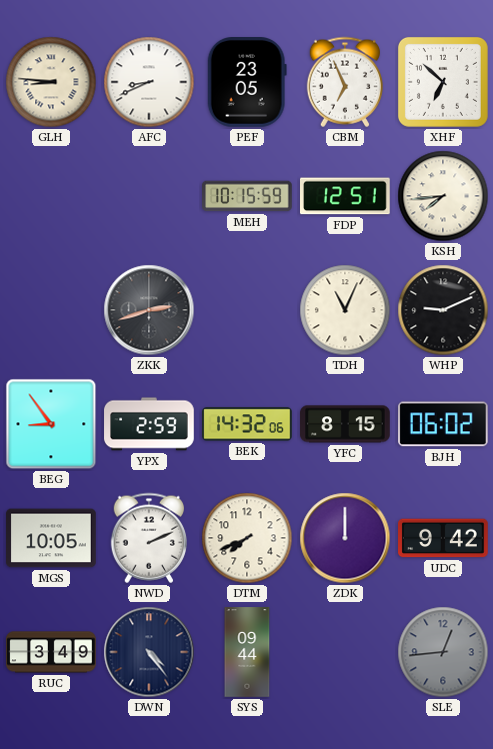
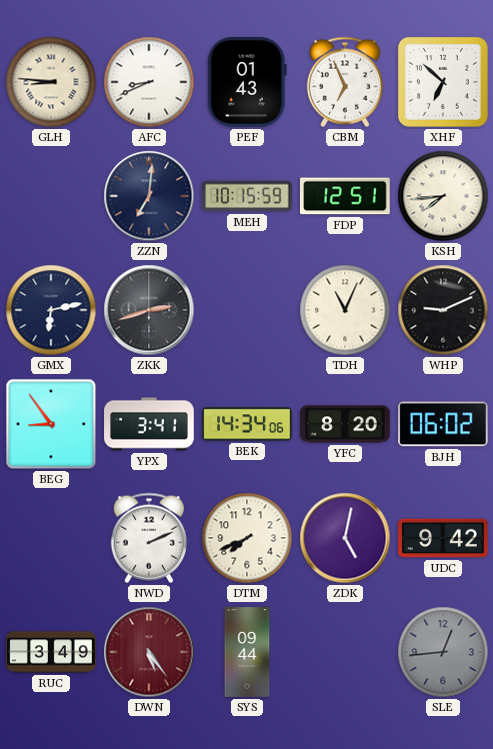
PEF: 23:05 -> 01:43 (247, 83)
ZZN: none -> 7:01 (149, 196)
GMX: none -> 6:13 (51, 310)
YPX: 2:59 -> 3:41 (149, 424)
BEK: 14:32 -> 14:34 (247, 424)
YFC: 8:15 -> 8:20 (345, 424)
MGS: 10:05 -> none (51, 538)
ZDK: 12:00 -> 5:02 (345, 538)
DWN: 4:24 -> 5:24 (149, 652)
DWN dial: navy -> burgundy (149, 652)
